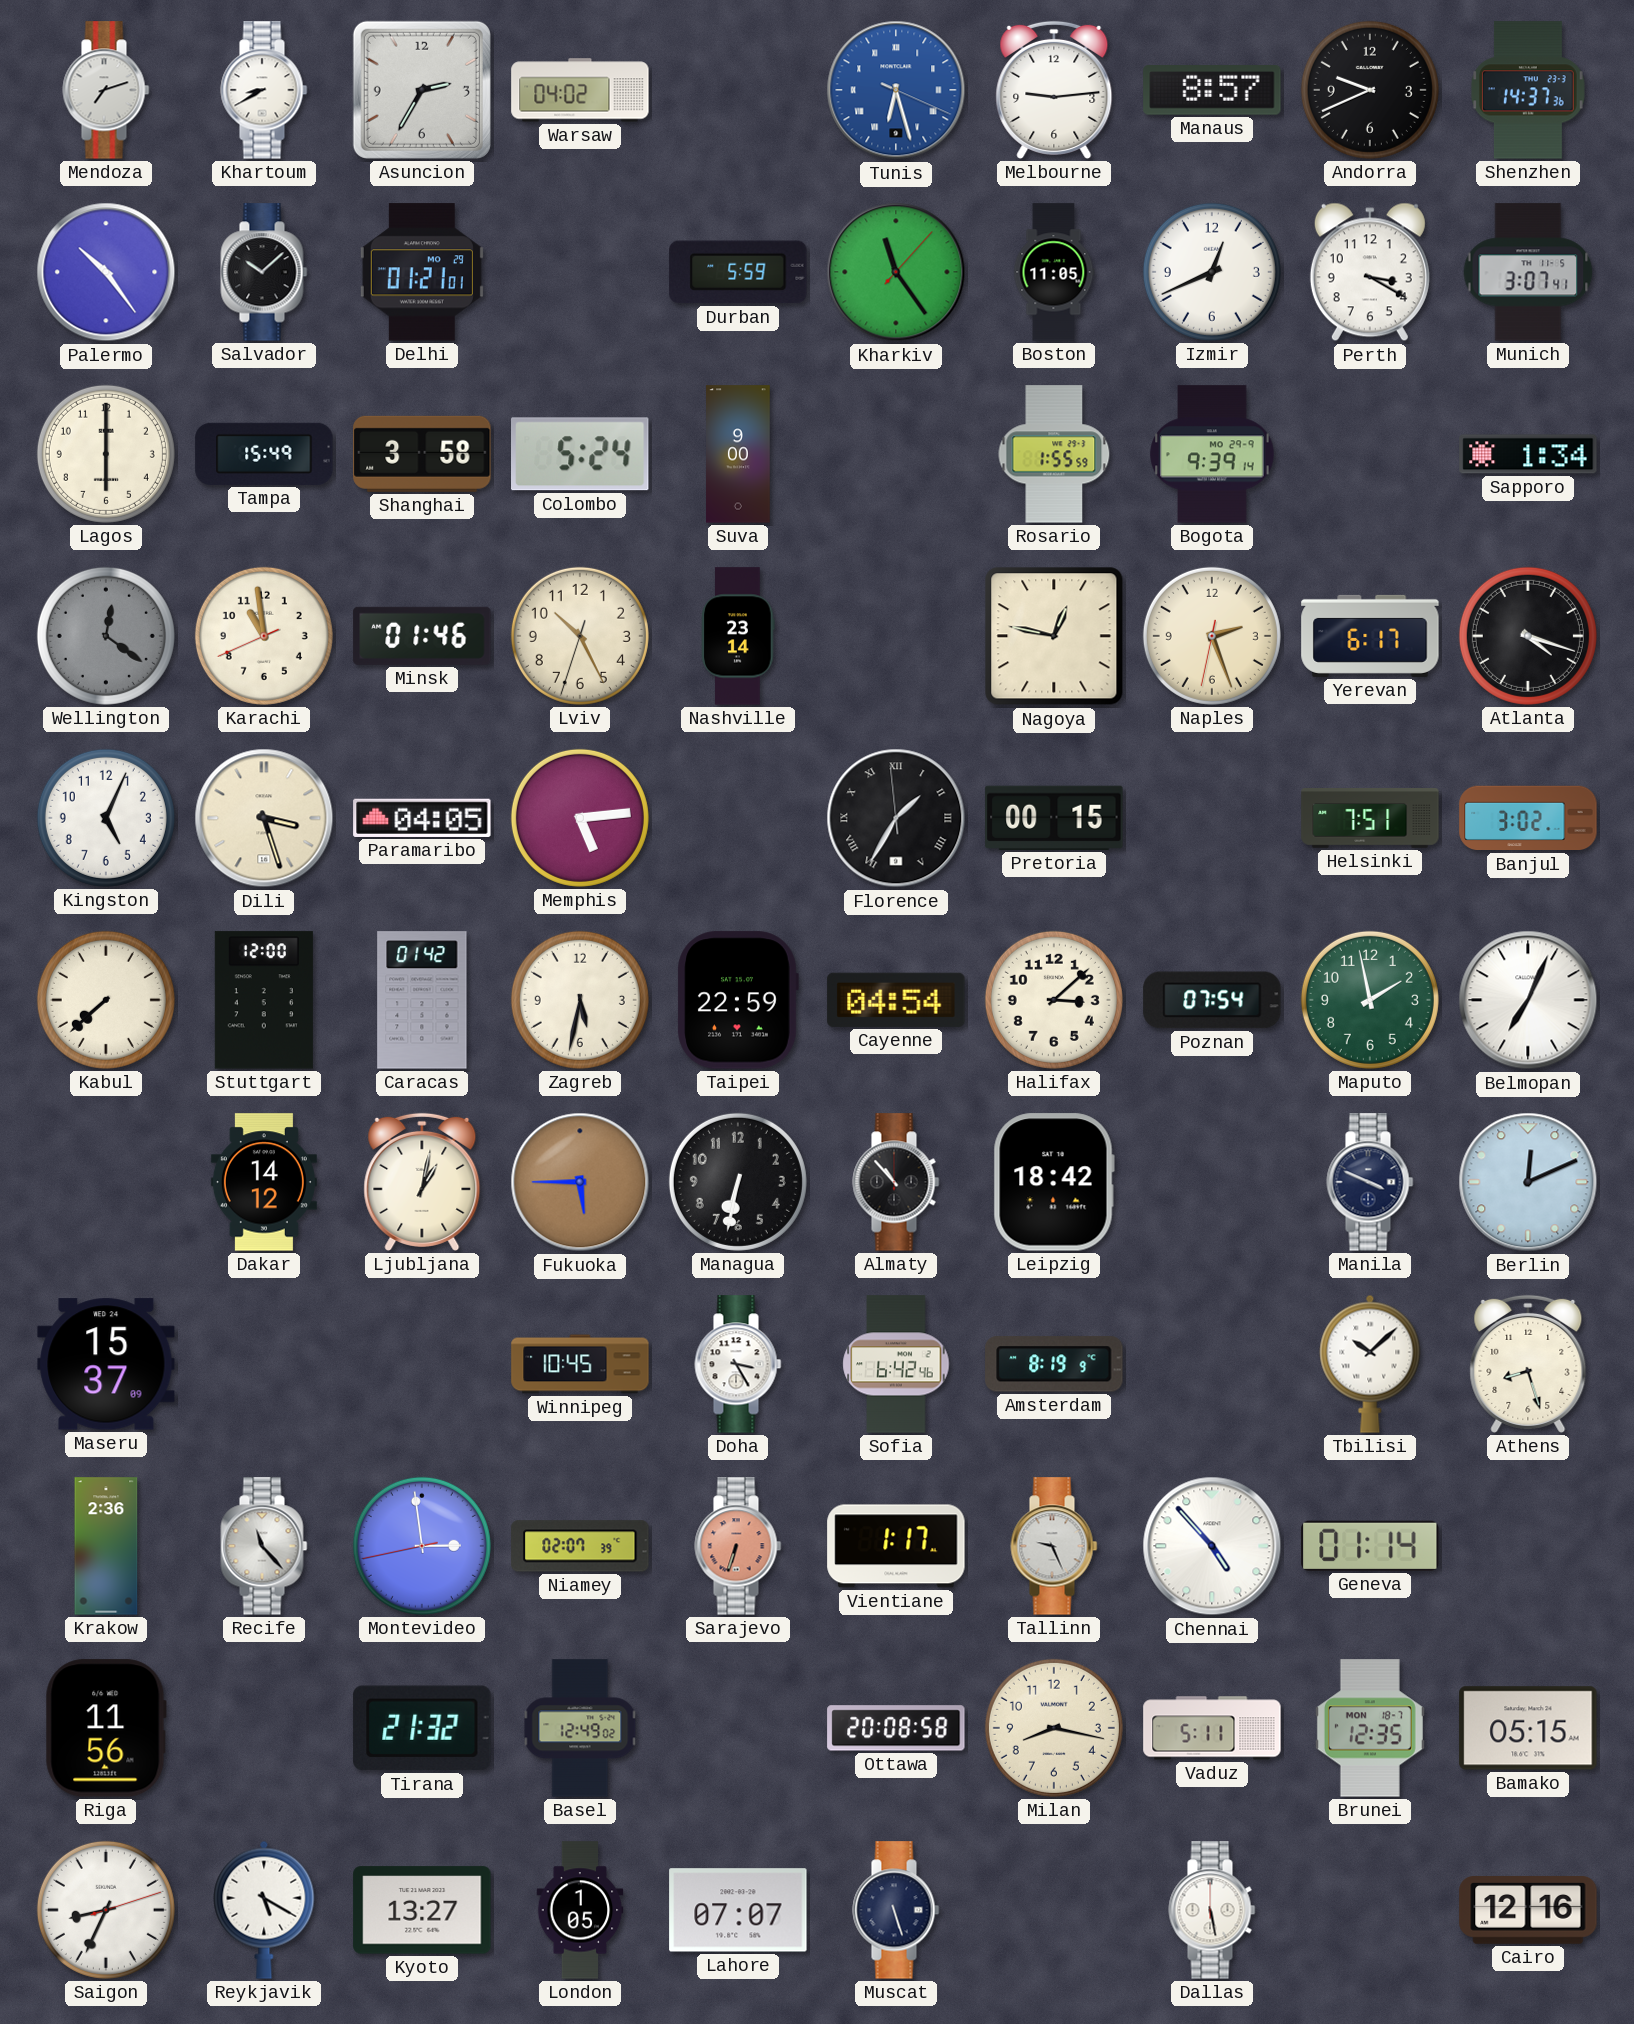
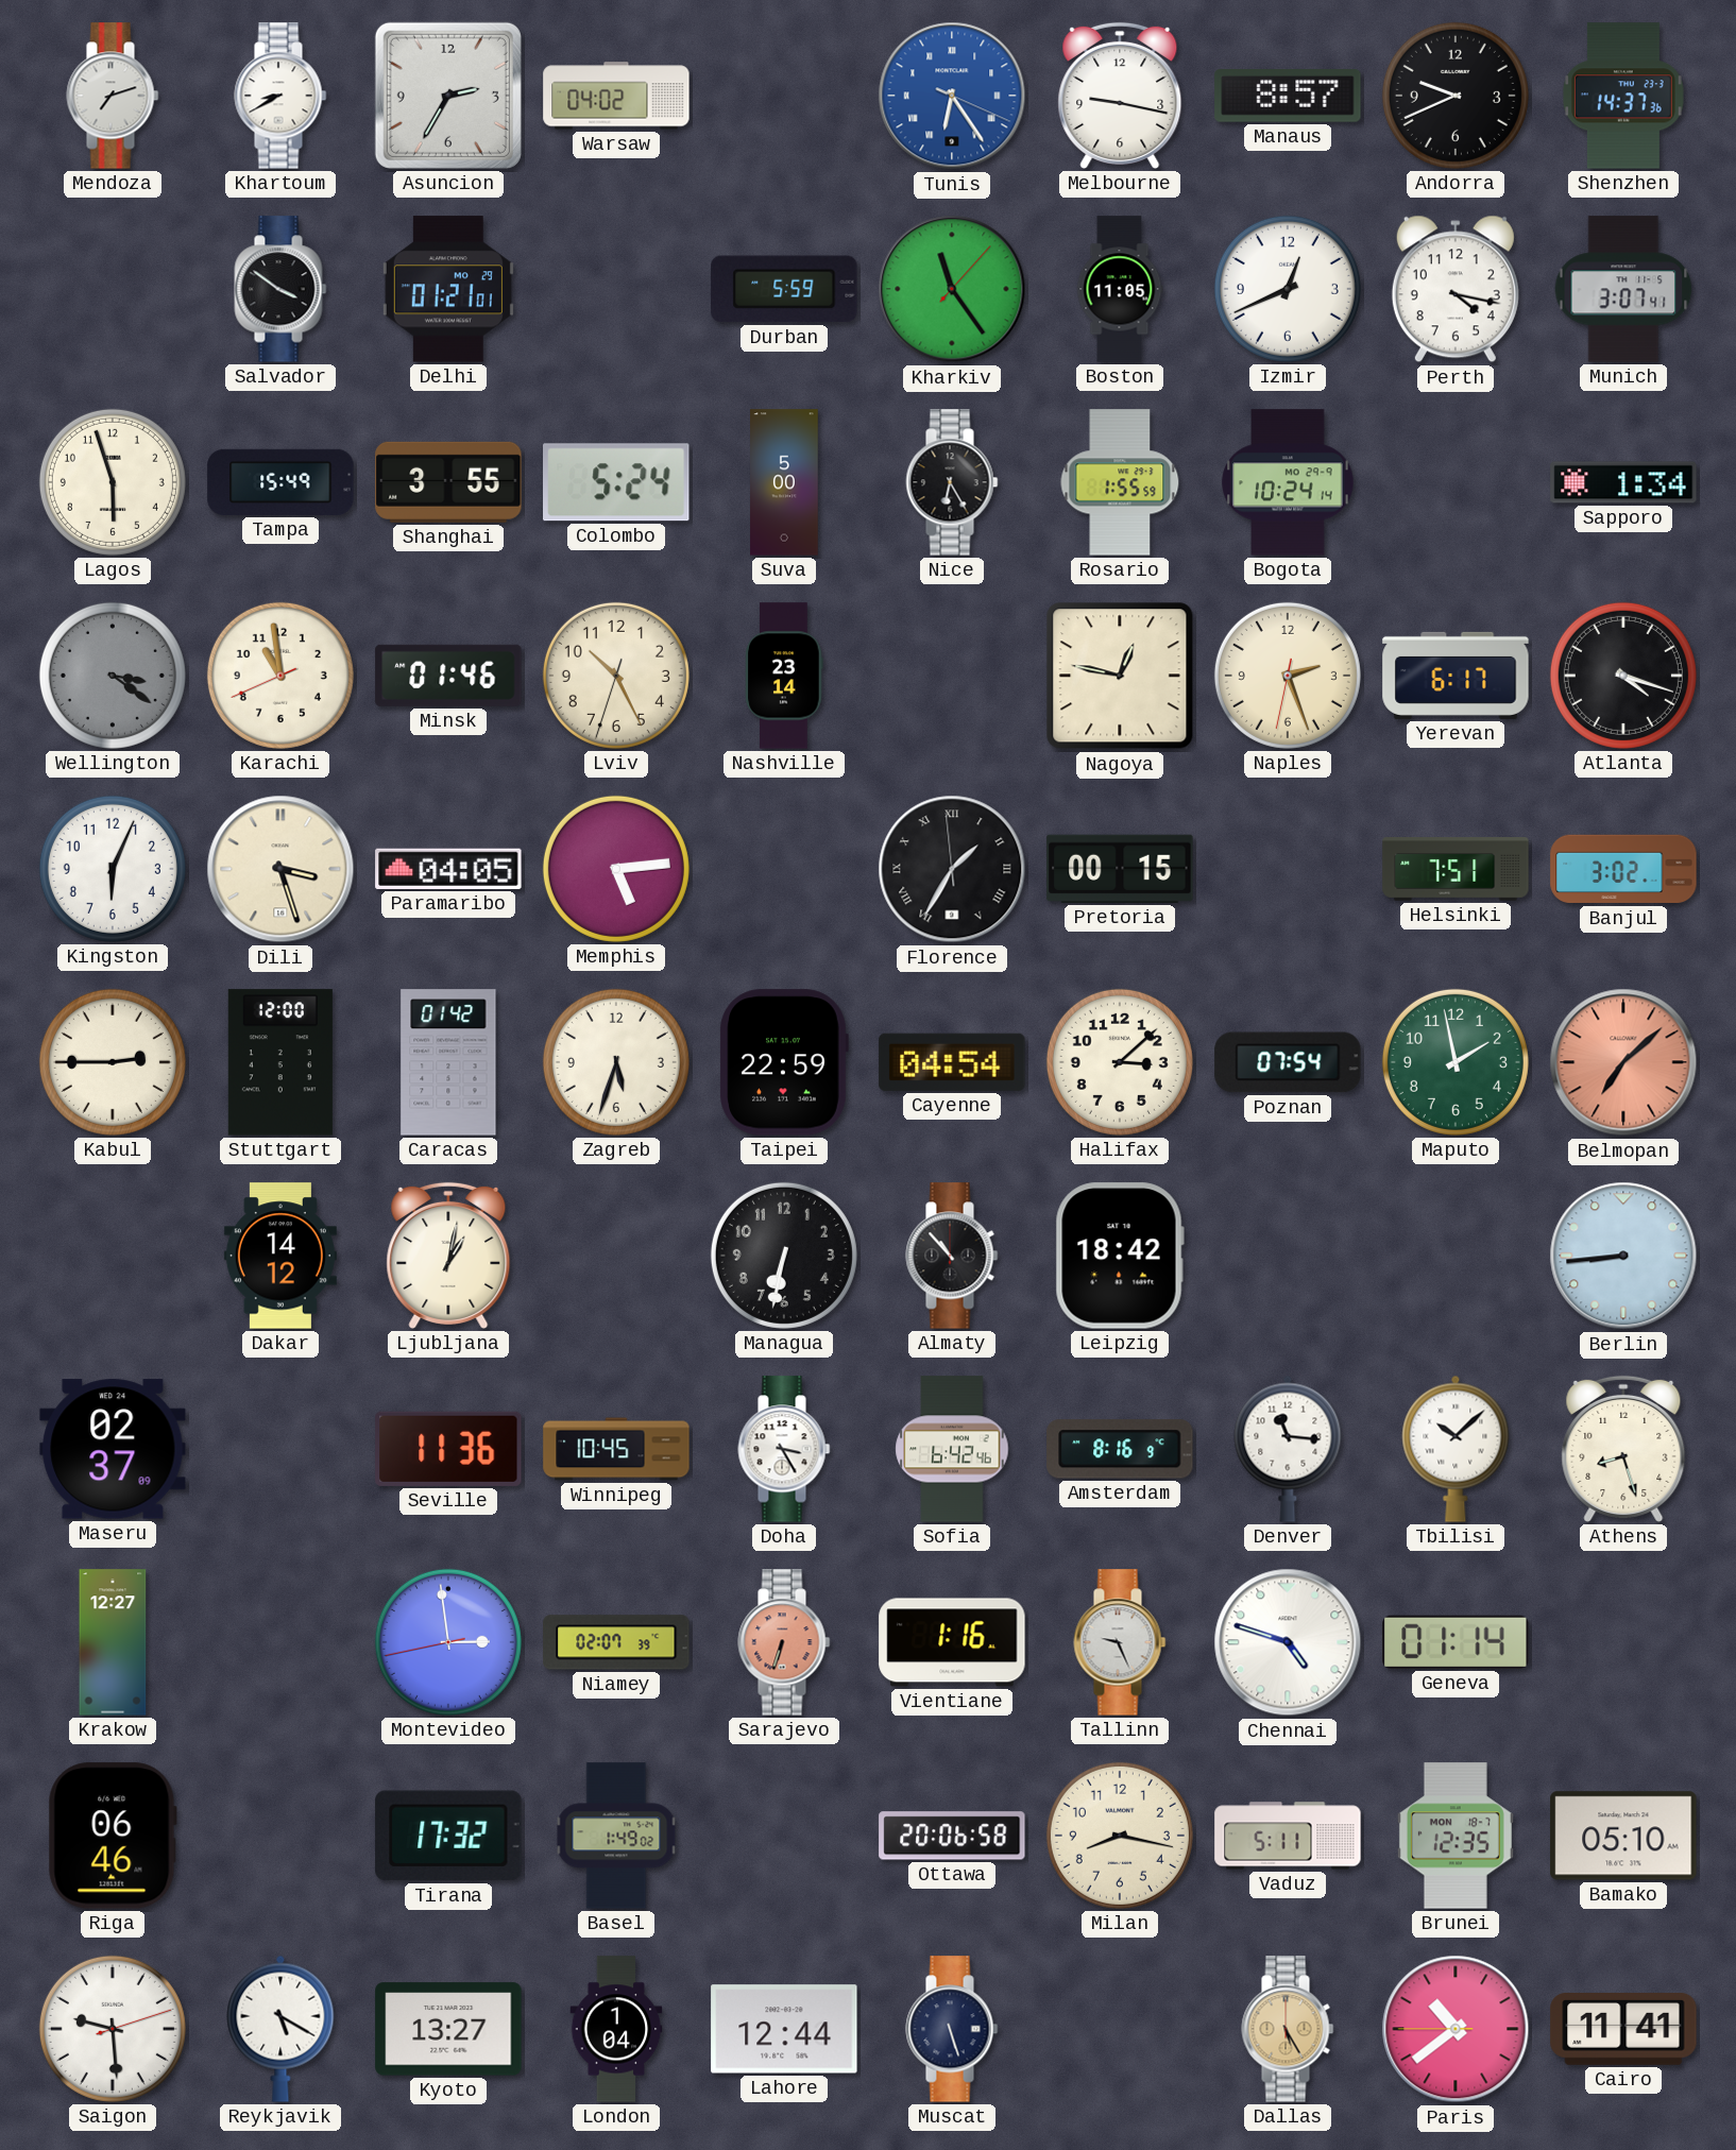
Tunis: 6:27 -> 6:24 (952, 96)
Melbourne: 9:14 -> 9:17 (1120, 96)
Palermo: 10:24 -> none (106, 272)
Salvador: 10:08 -> 3:51 (280, 289)
Perth: 3:20 -> 4:17 (1456, 289)
Lagos: 6:00 -> 5:57 (113, 482)
Shanghai: 3:58 -> 3:55 (448, 482)
Suva: 9:00 -> 5:00 (784, 482)
Nice: none -> 6:25 (952, 482)
Bogota: 9:39 -> 10:24 (1288, 482)
Wellington: 12:21 -> 3:21 (113, 676)
Kingston: 5:04 -> 6:04 (113, 869)
Kabul: 7:38 -> 2:45 (113, 1062)
Zagreb: 5:32 -> 5:33 (616, 1062)
Belmopan: 7:04 -> 7:08 (1623, 1062)
Belmopan dial: white -> salmon (1623, 1062)
Fukuoka: 5:45 -> none (580, 1182)
Manila: 3:49 -> none (1370, 1182)
Berlin: 12:11 -> 8:44 (1623, 1256)
Maseru: 15:37 -> 02:37 (113, 1449)
Seville: none -> 11:36 (448, 1449)
Amsterdam: 8:19 -> 8:16 (1120, 1449)
Denver: none -> 11:16 (1288, 1449)
Krakow: 2:36 -> 12:27 (113, 1642)
Recife: 11:23 -> none (264, 1546)
Vientiane: 1:17 -> 1:16 (952, 1642)
Chennai: 4:53 -> 4:48 (1288, 1642)
Riga: 11:56 -> 06:46 (113, 1836)
Tirana: 21:32 -> 17:32 (448, 1836)
Basel: 12:49 -> 1:49 (616, 1836)
Ottawa: 20:08 -> 20:06 (952, 1836)
Bamako: 05:15 -> 05:10 (1623, 1836)
Saigon: 8:34 -> 9:29 (113, 2029)
London: 1:05 -> 1:04 (616, 2029)
Lahore: 07:07 -> 12:44 (784, 2029)
Dallas: 5:28 -> 5:25 (1288, 2029)
Dallas dial: white -> champagne (1288, 2029)
Paris: none -> 10:38 (1456, 2029)
Cairo: 12:16 -> 11:41 (1623, 2030)
